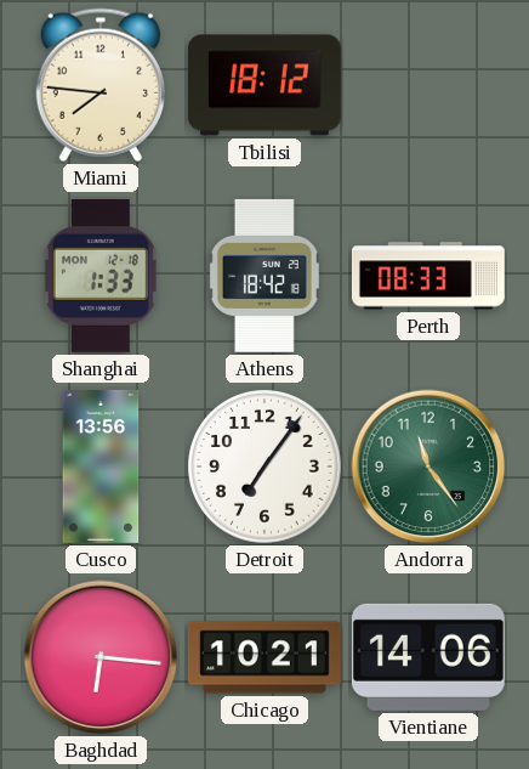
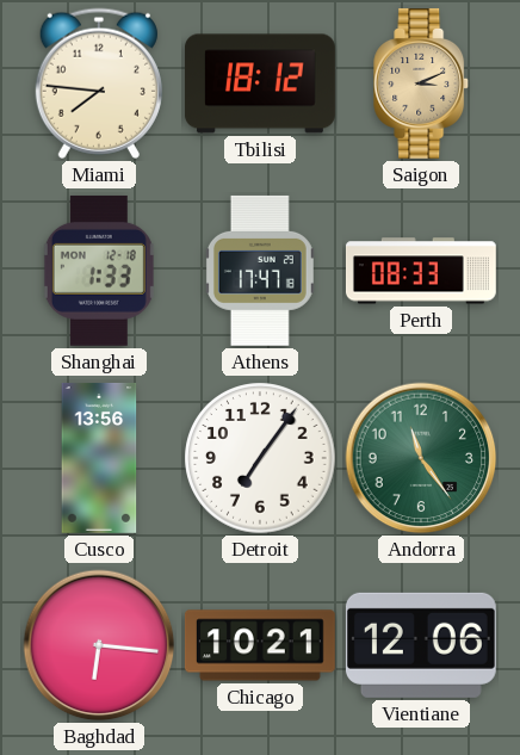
Saigon: none -> 3:11 (422, 83)
Athens: 18:42 -> 17:47 (260, 271)
Vientiane: 14:06 -> 12:06 (421, 645)
